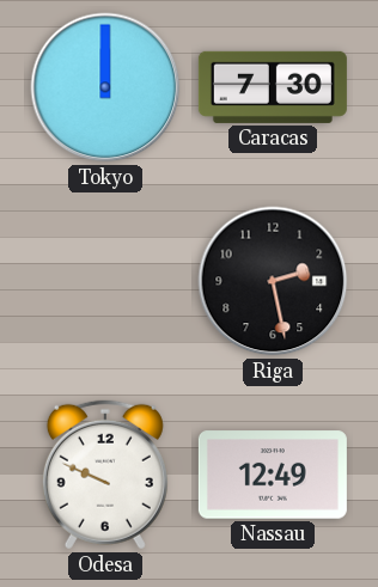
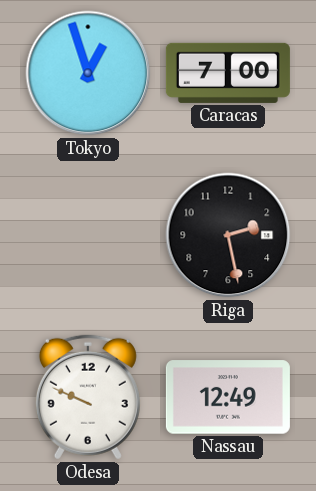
Tokyo: 12:00 -> 12:57 (88, 73)
Caracas: 7:30 -> 7:00 (228, 73)
